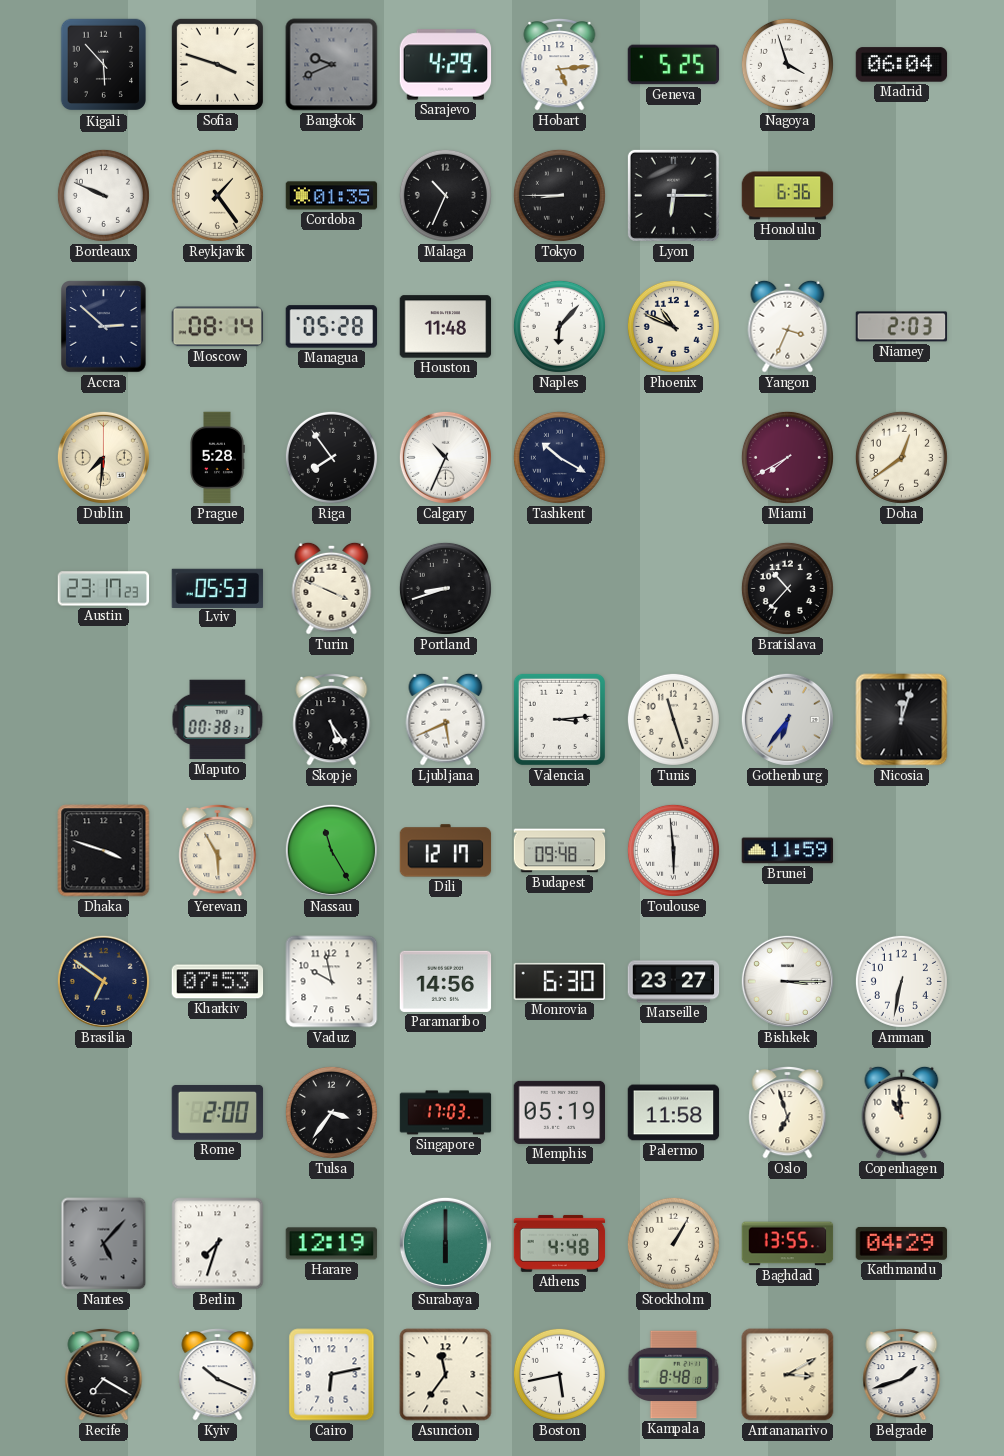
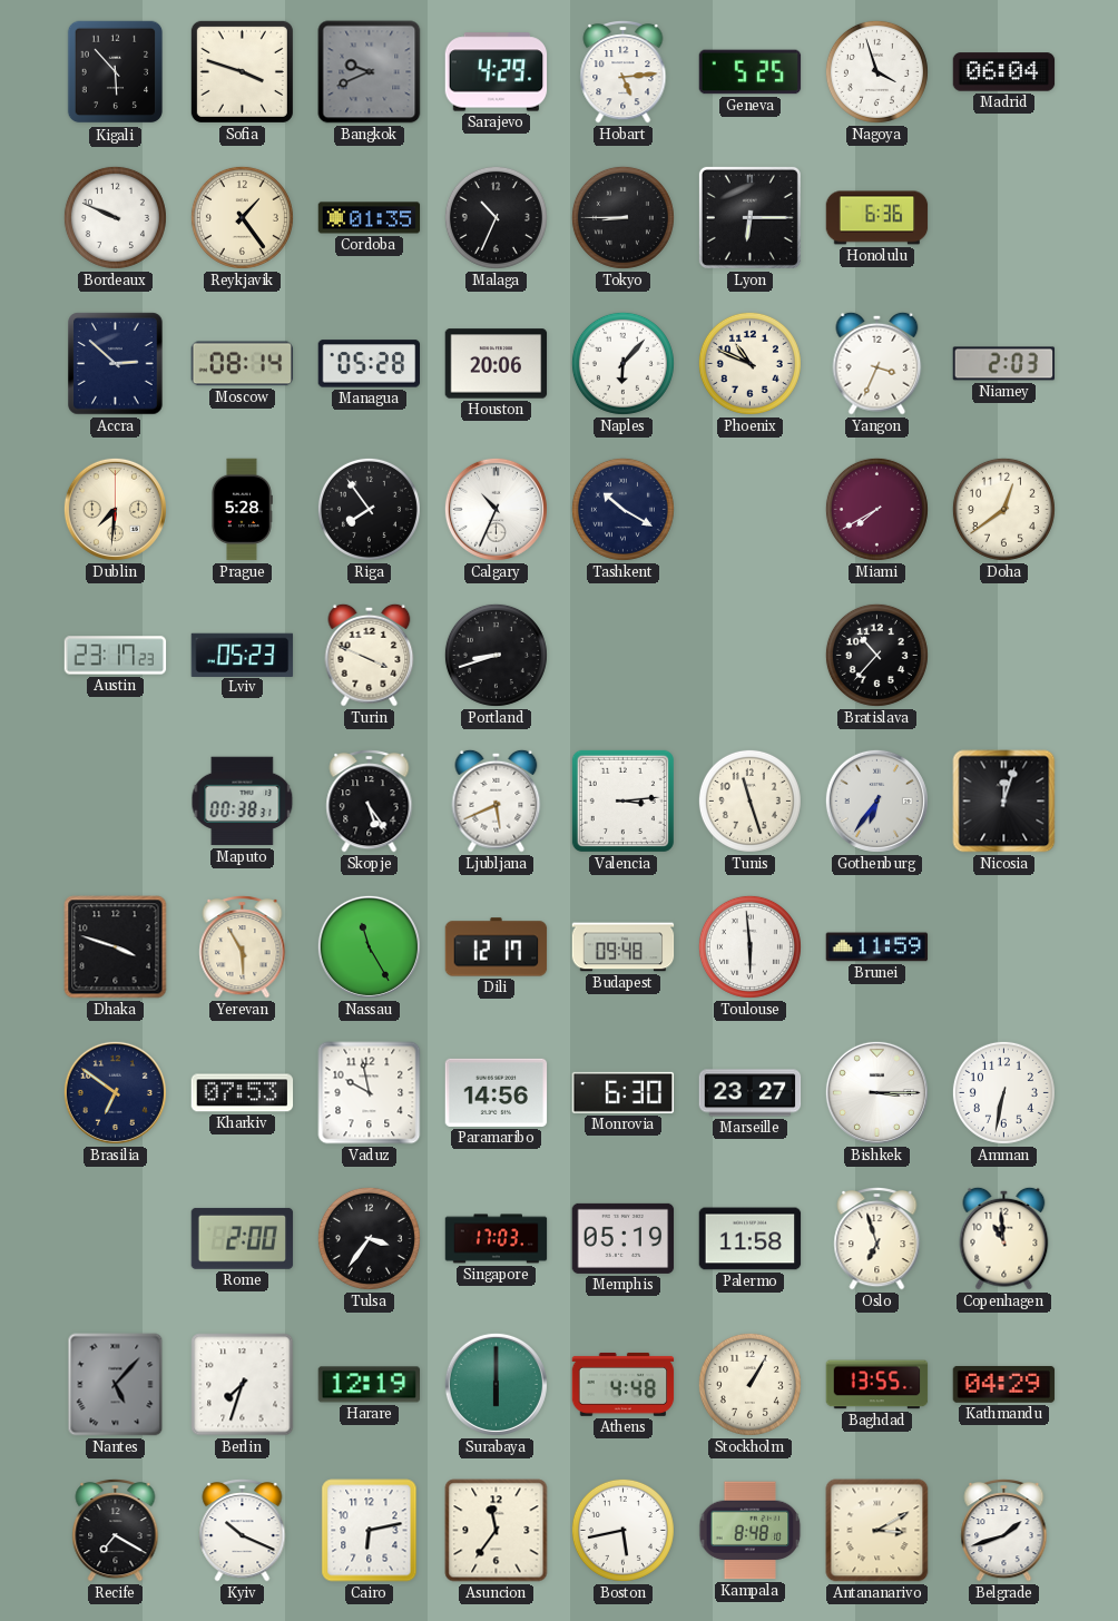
Houston: 11:48 -> 20:06 (497, 364)
Lviv: 05:53 -> 05:23 (243, 655)
